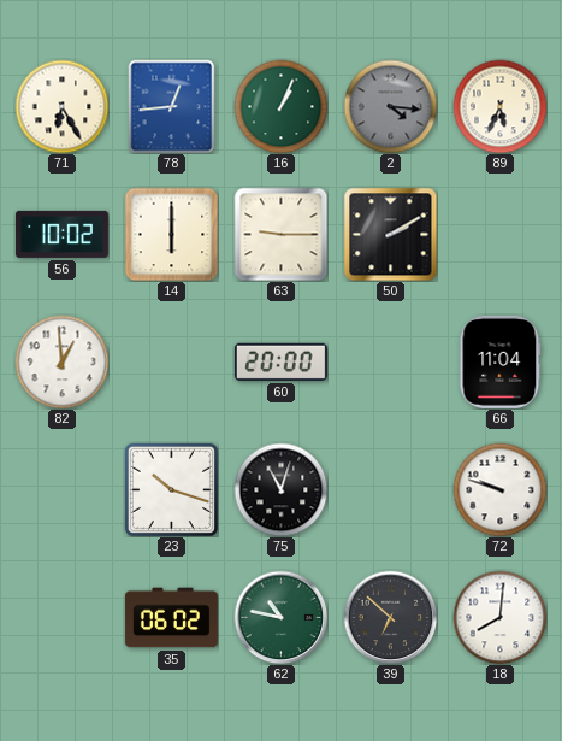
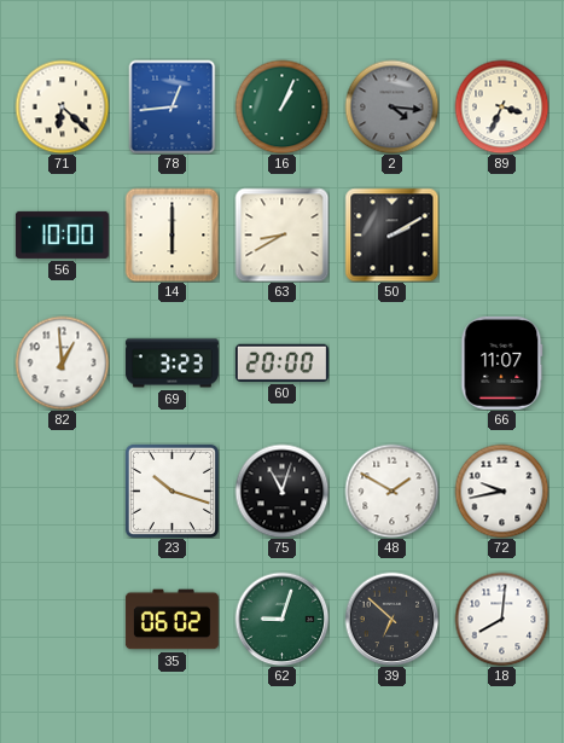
71: 6:25 -> 6:22 (62, 106)
89: 5:34 -> 3:34 (501, 106)
56: 10:02 -> 10:00 (62, 234)
63: 9:15 -> 8:40 (281, 234)
69: none -> 3:23 (171, 364)
66: 11:04 -> 11:07 (502, 362)
48: none -> 1:50 (391, 491)
72: 9:48 -> 9:43 (501, 491)
62: 10:47 -> 9:03 (281, 619)
